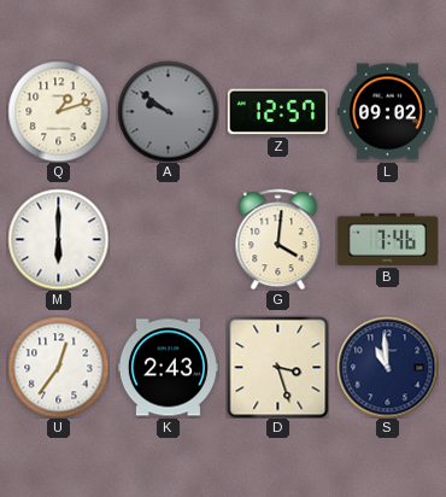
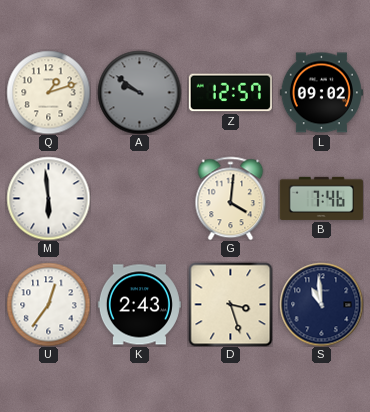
M: 6:00 -> 5:59 (48, 198)
